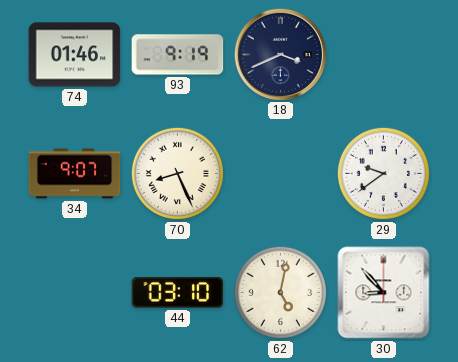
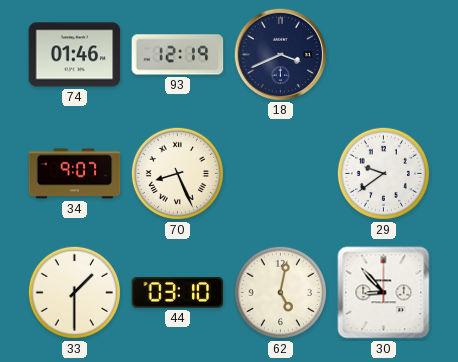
93: 9:19 -> 12:19 (178, 55)
33: none -> 1:30 (74, 292)
